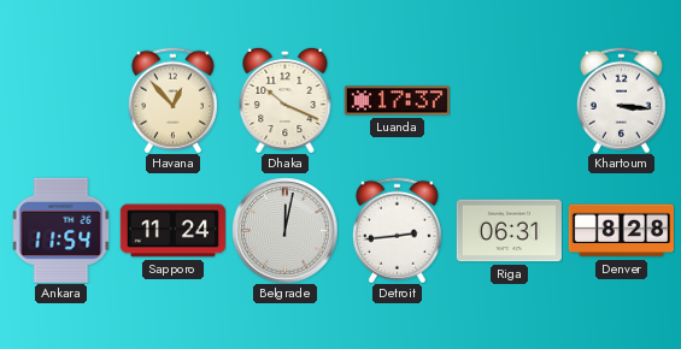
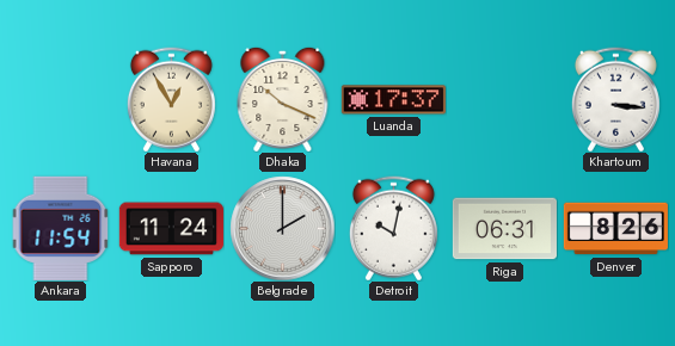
Havana: 12:53 -> 12:55 (171, 99)
Belgrade: 12:02 -> 2:00 (282, 228)
Detroit: 2:44 -> 10:02 (393, 228)
Denver: 8:28 -> 8:26 (615, 229)
